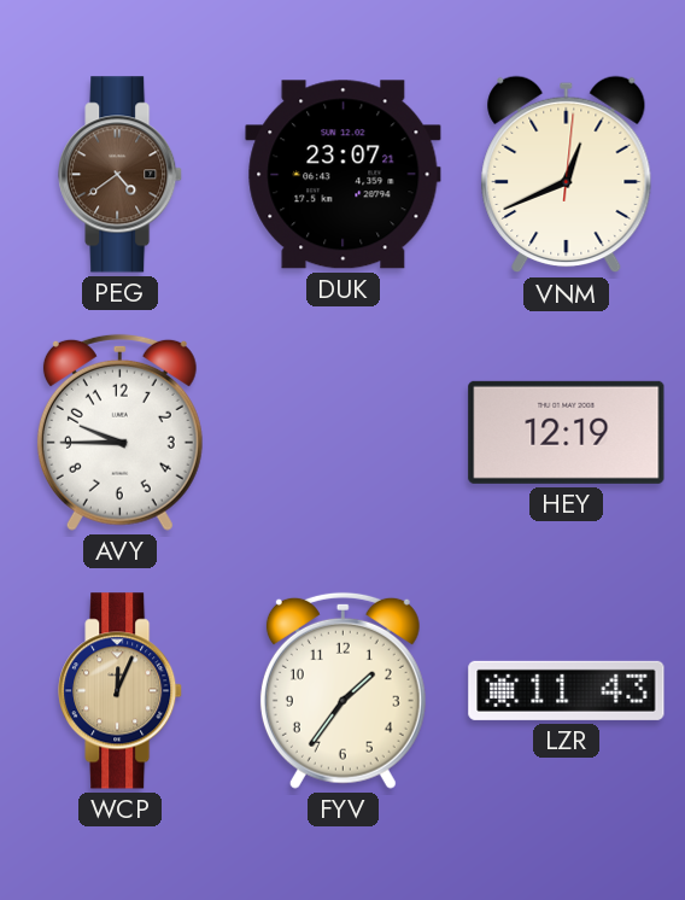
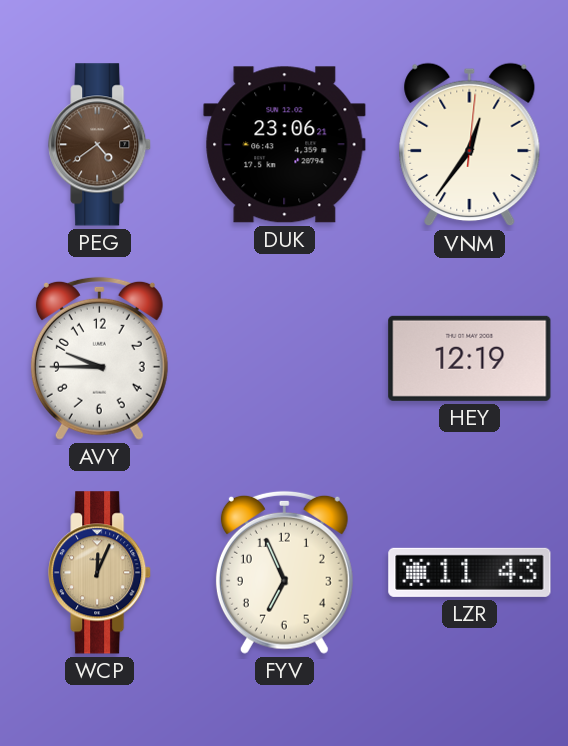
DUK: 23:07 -> 23:06 (285, 145)
VNM: 12:41 -> 12:36 (470, 145)
FYV: 1:36 -> 6:56 (284, 572)
